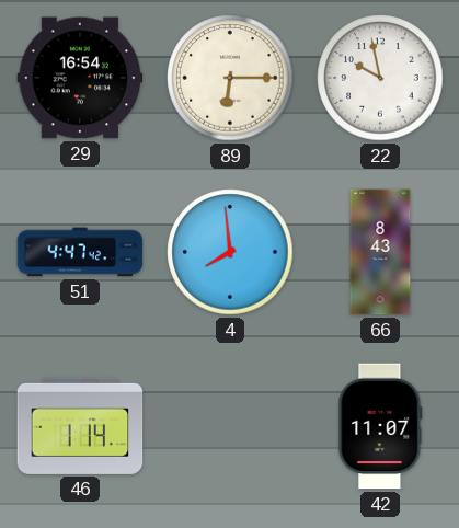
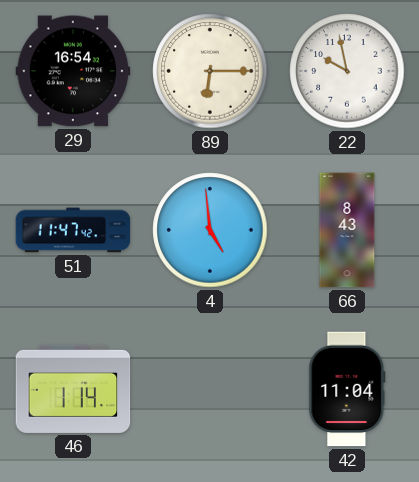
51: 4:47 -> 11:47 (73, 230)
4: 7:59 -> 4:59 (210, 230)
42: 11:07 -> 11:04 (347, 389)
